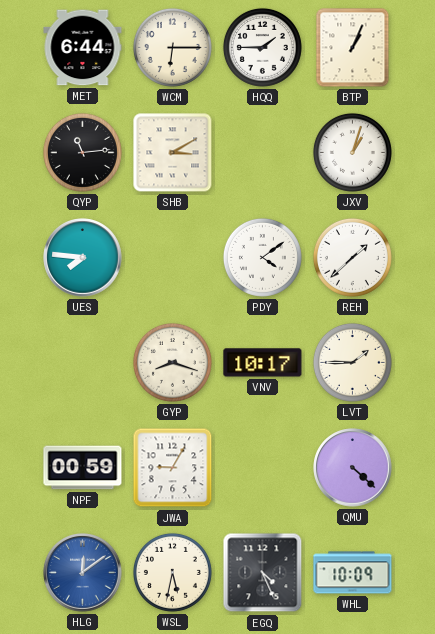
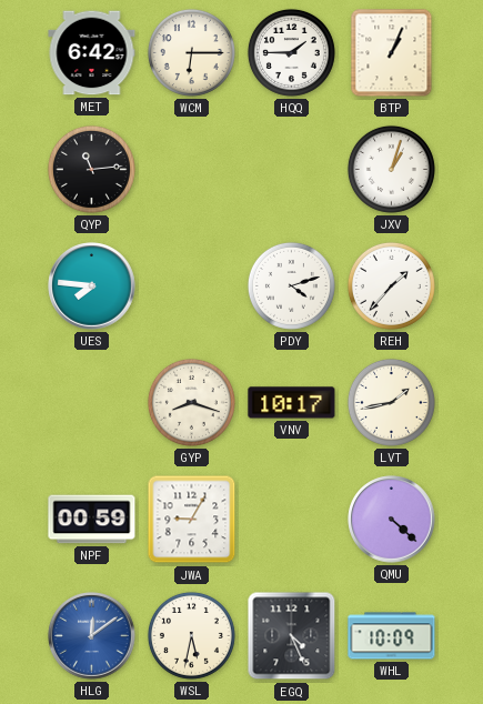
MET: 6:44 -> 6:42 (92, 53)
SHB: 3:10 -> none (173, 153)
PDY: 4:09 -> 4:12 (291, 285)
REH: 1:38 -> 1:37 (391, 285)
LVT: 1:45 -> 1:43 (391, 402)
